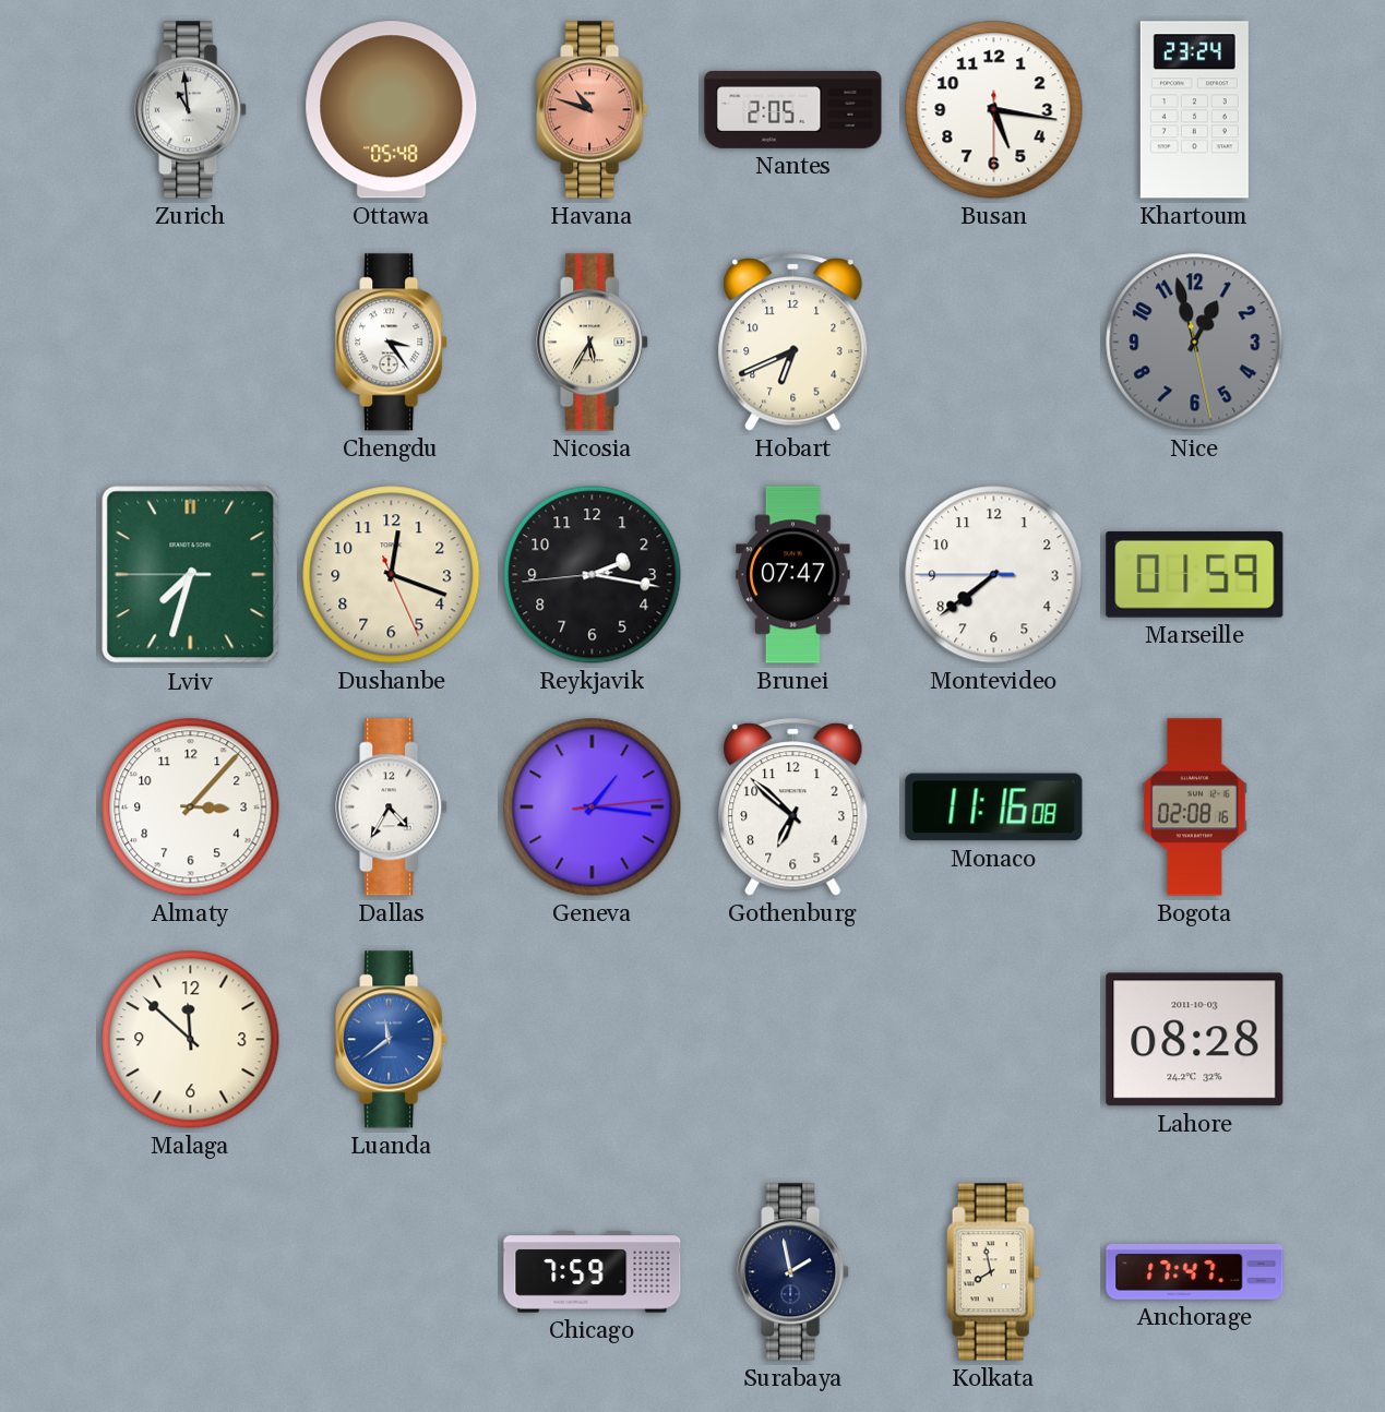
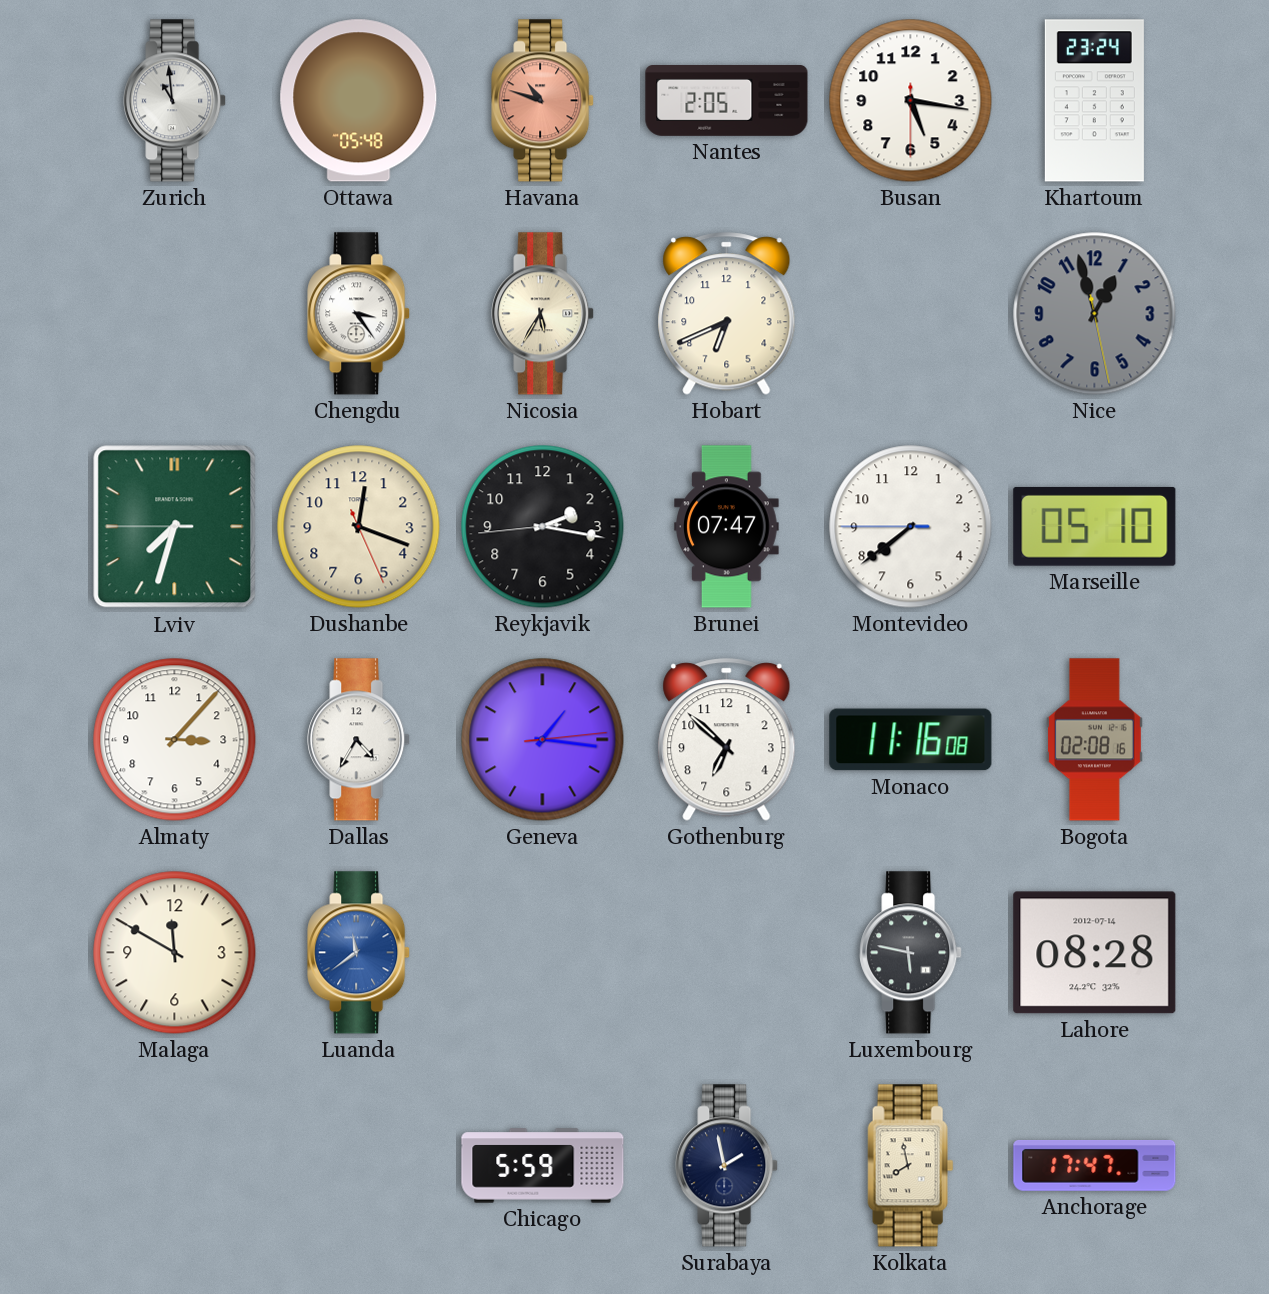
Marseille: 01:59 -> 05:10 (1095, 526)
Malaga: 11:52 -> 11:50 (175, 953)
Luxembourg: none -> 5:47 (911, 953)
Lahore date: 2011-10-03 -> 2012-07-14 (1095, 953)
Chicago: 7:59 -> 5:59 (543, 1166)
